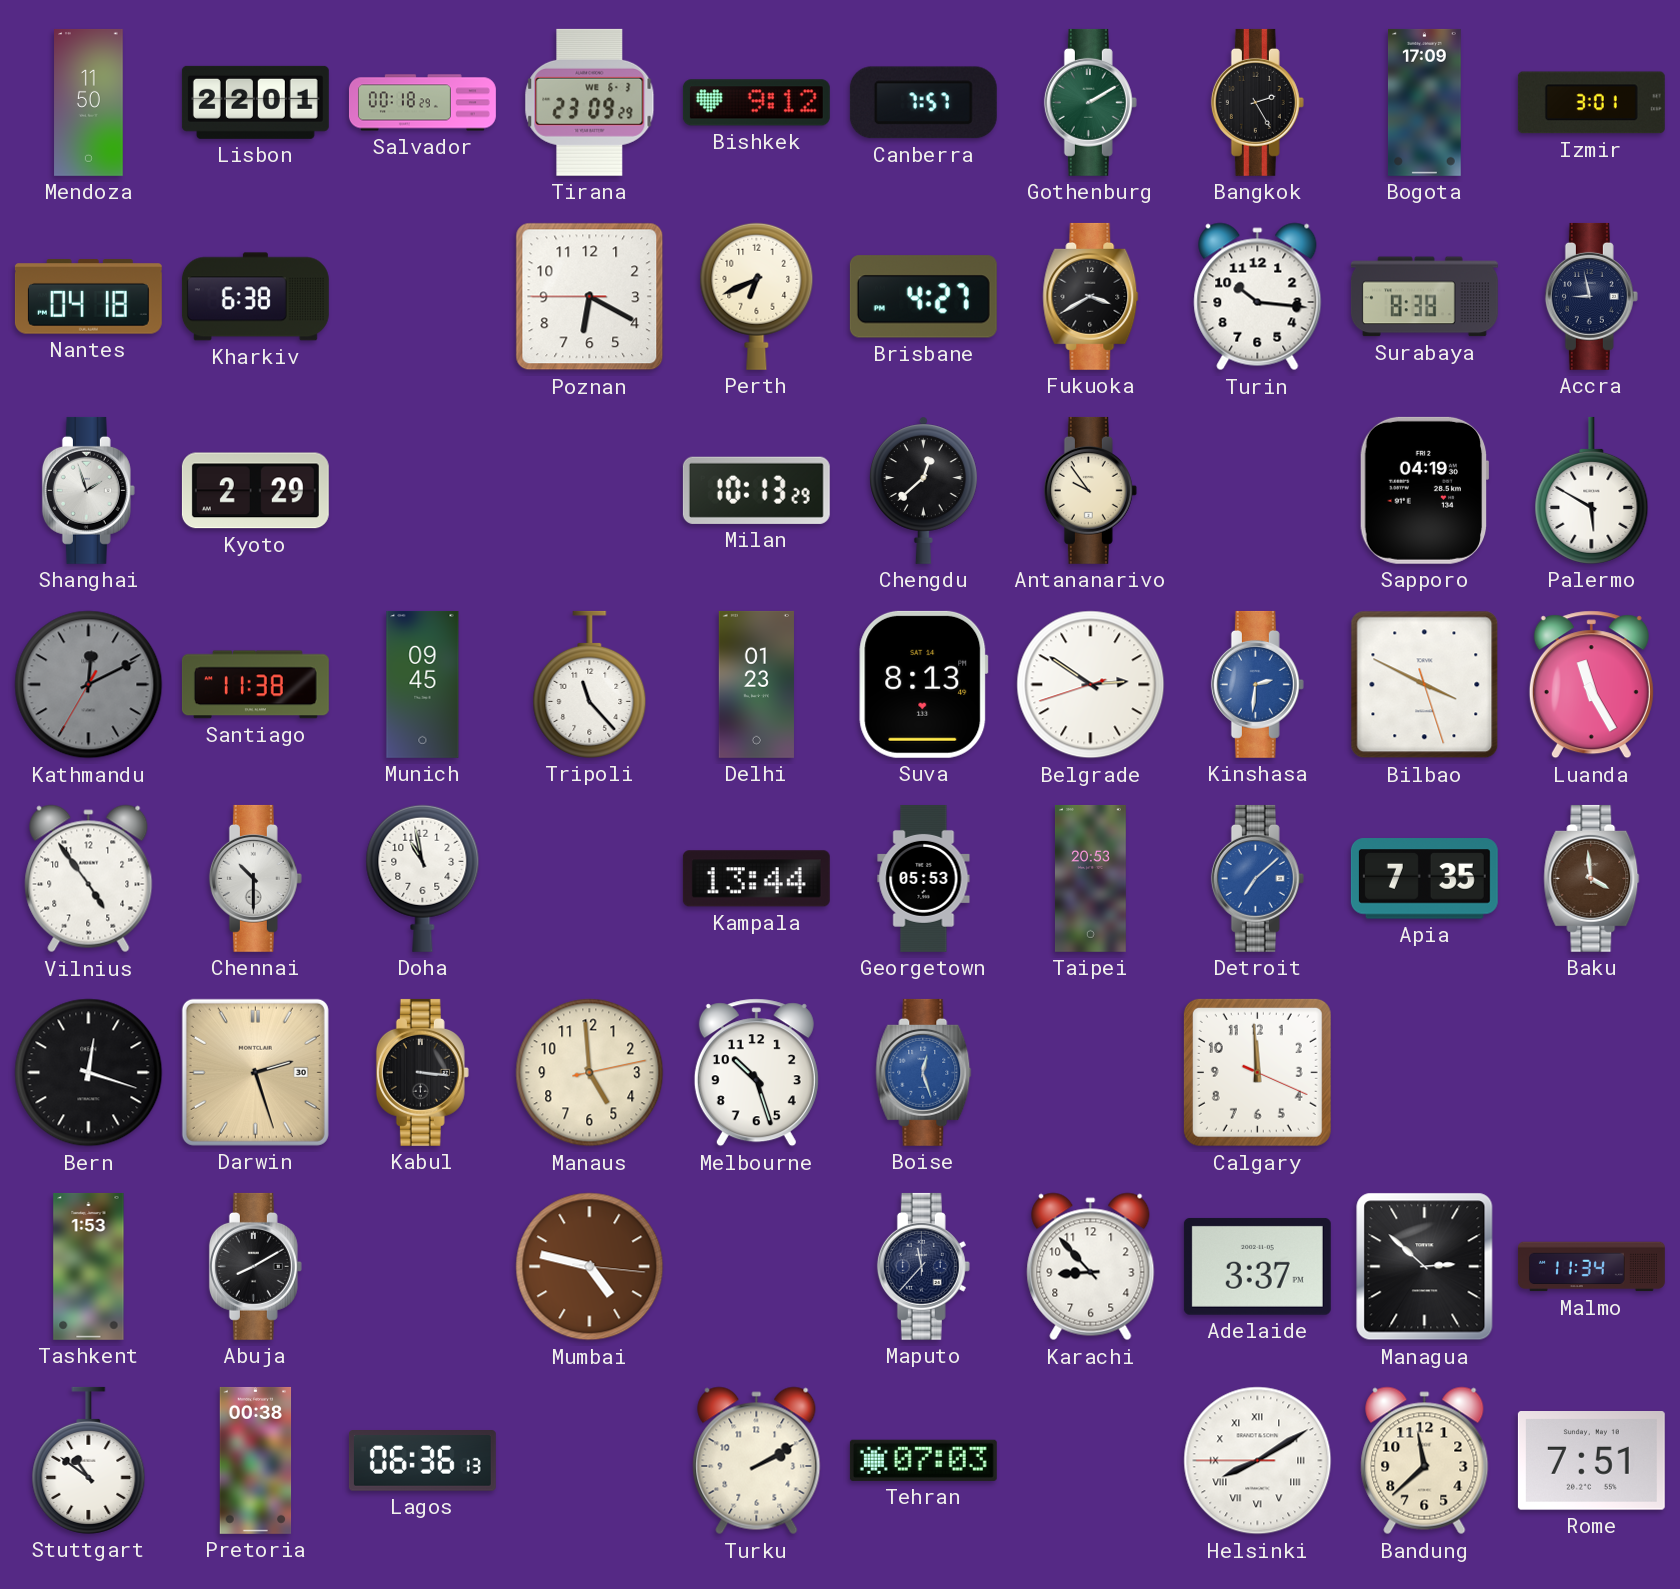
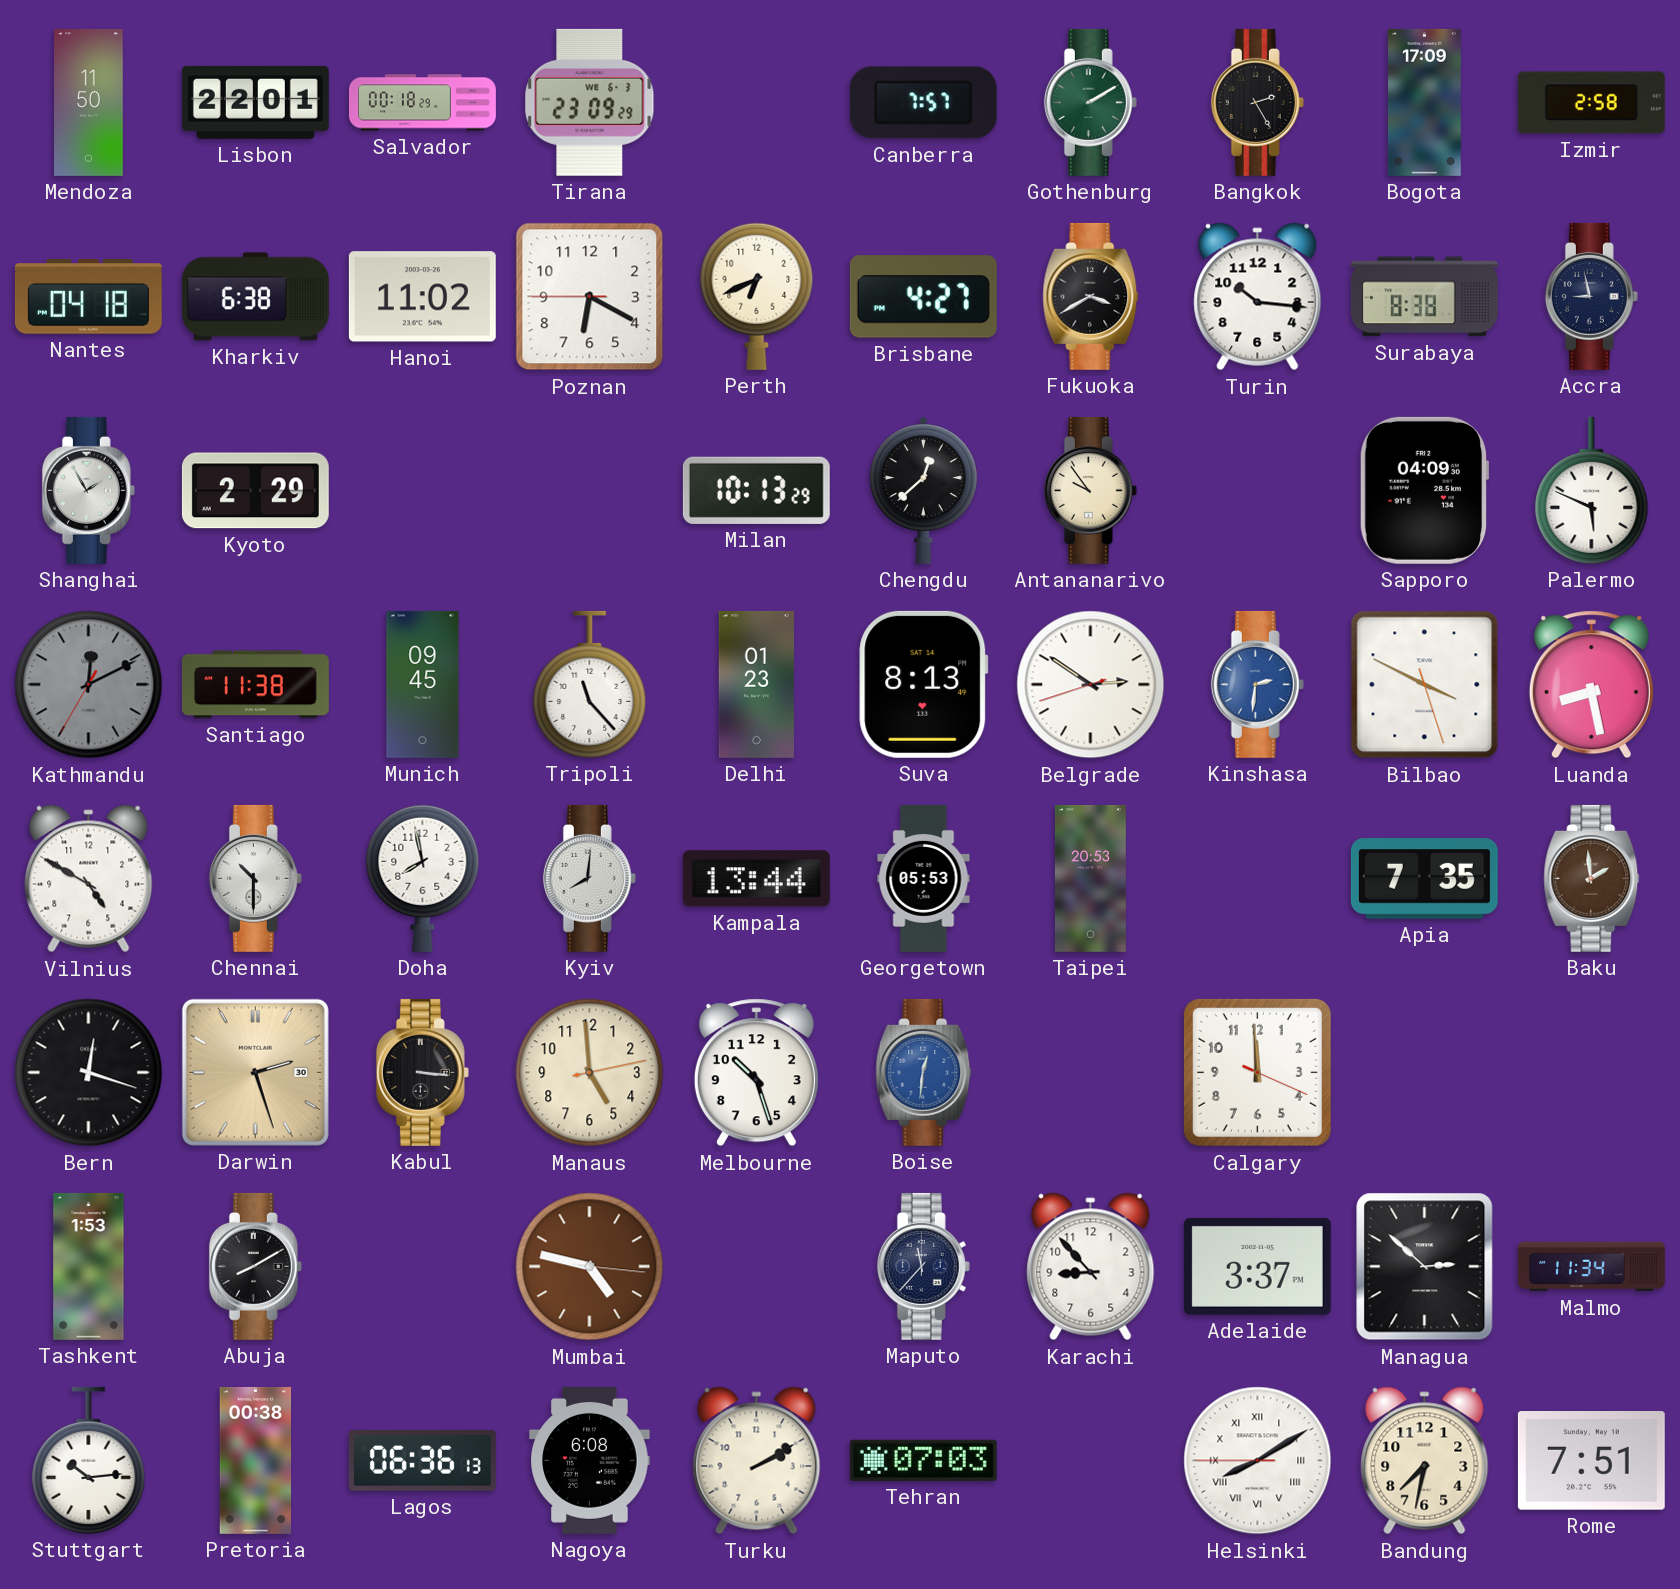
Bishkek: 9:12 -> none (756, 103)
Izmir: 3:01 -> 2:58 (1591, 103)
Hanoi: none -> 11:02 (422, 297)
Shanghai: 1:57 -> 1:55 (88, 490)
Sapporo: 04:19 -> 04:09 (1424, 490)
Palermo: 5:50 -> 5:49 (1592, 490)
Luanda: 11:25 -> 8:28 (1591, 685)
Vilnius: 4:54 -> 4:50 (89, 879)
Doha: 10:58 -> 7:58 (423, 878)
Kyiv: none -> 8:01 (589, 878)
Detroit: 7:08 -> none (1257, 878)
Baku: 3:59 -> 1:59 (1592, 878)
Boise: 12:27 -> 12:31 (924, 1072)
Stuttgart: 10:51 -> 10:14 (89, 1460)
Nagoya: none -> 6:08 (590, 1460)
Bandung: 11:38 -> 7:32 (1425, 1461)
